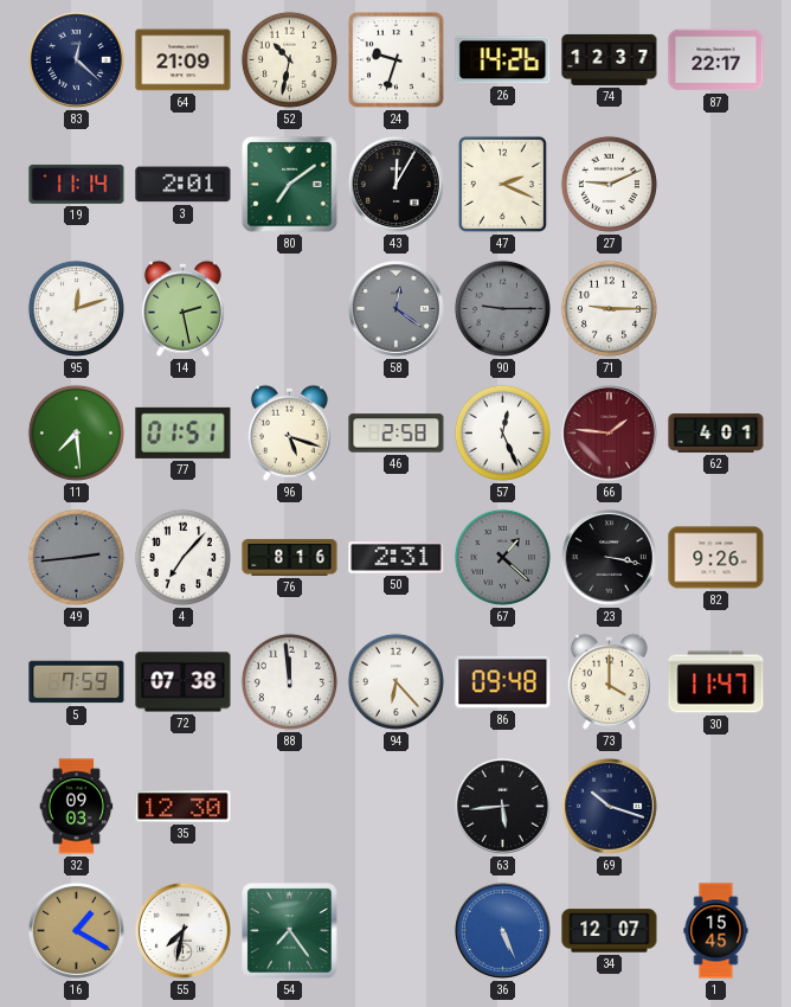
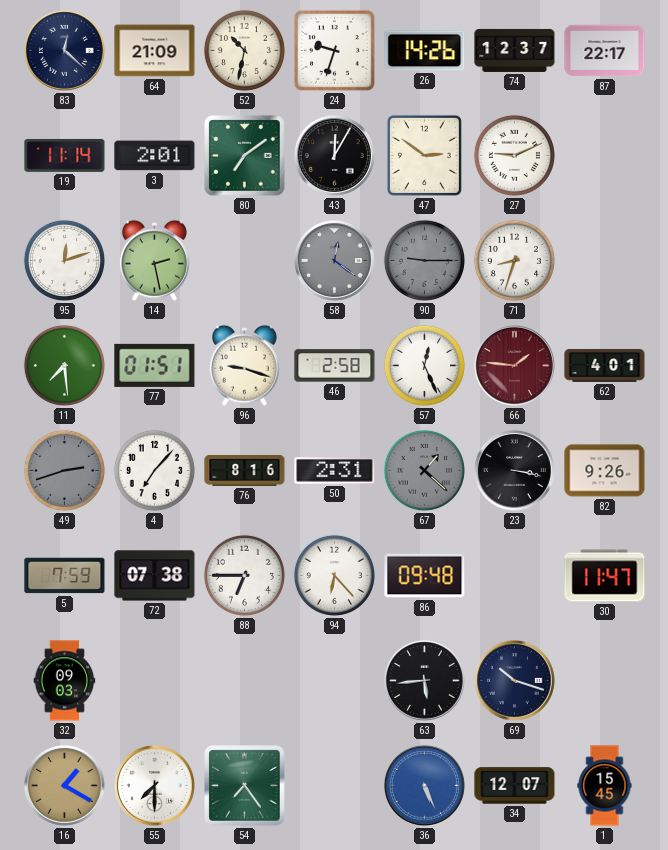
47: 2:19 -> 2:51 (424, 155)
71: 9:15 -> 8:33 (514, 260)
96: 5:18 -> 9:18 (244, 365)
49: 2:44 -> 2:42 (64, 470)
88: 11:59 -> 6:45 (244, 575)
73: 4:00 -> none (609, 681)
35: 12:30 -> none (184, 807)
55: 7:32 -> 7:30 (154, 785)
